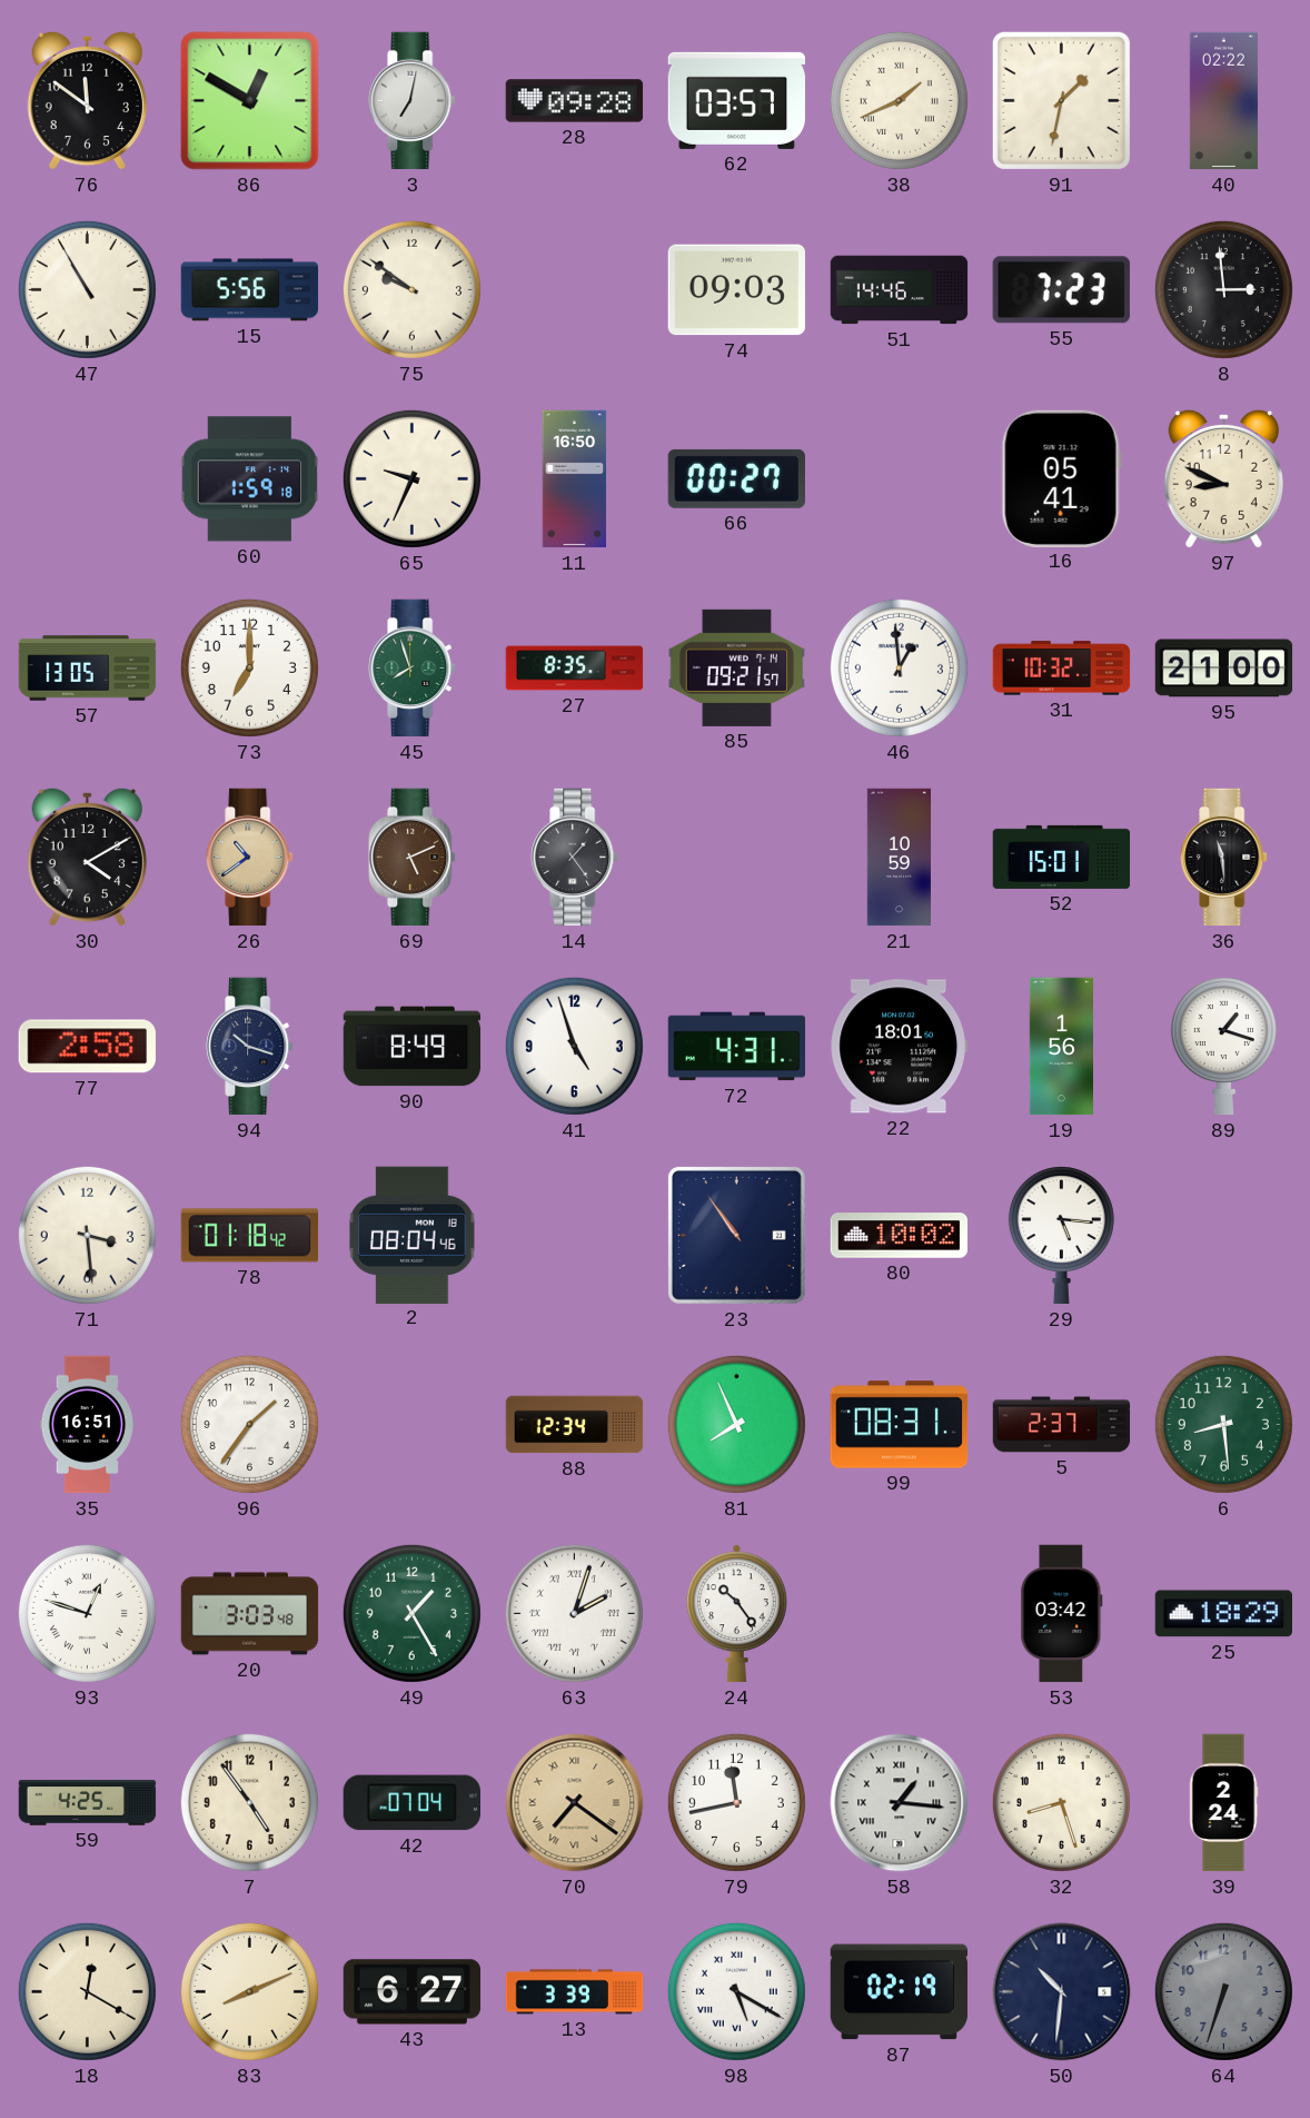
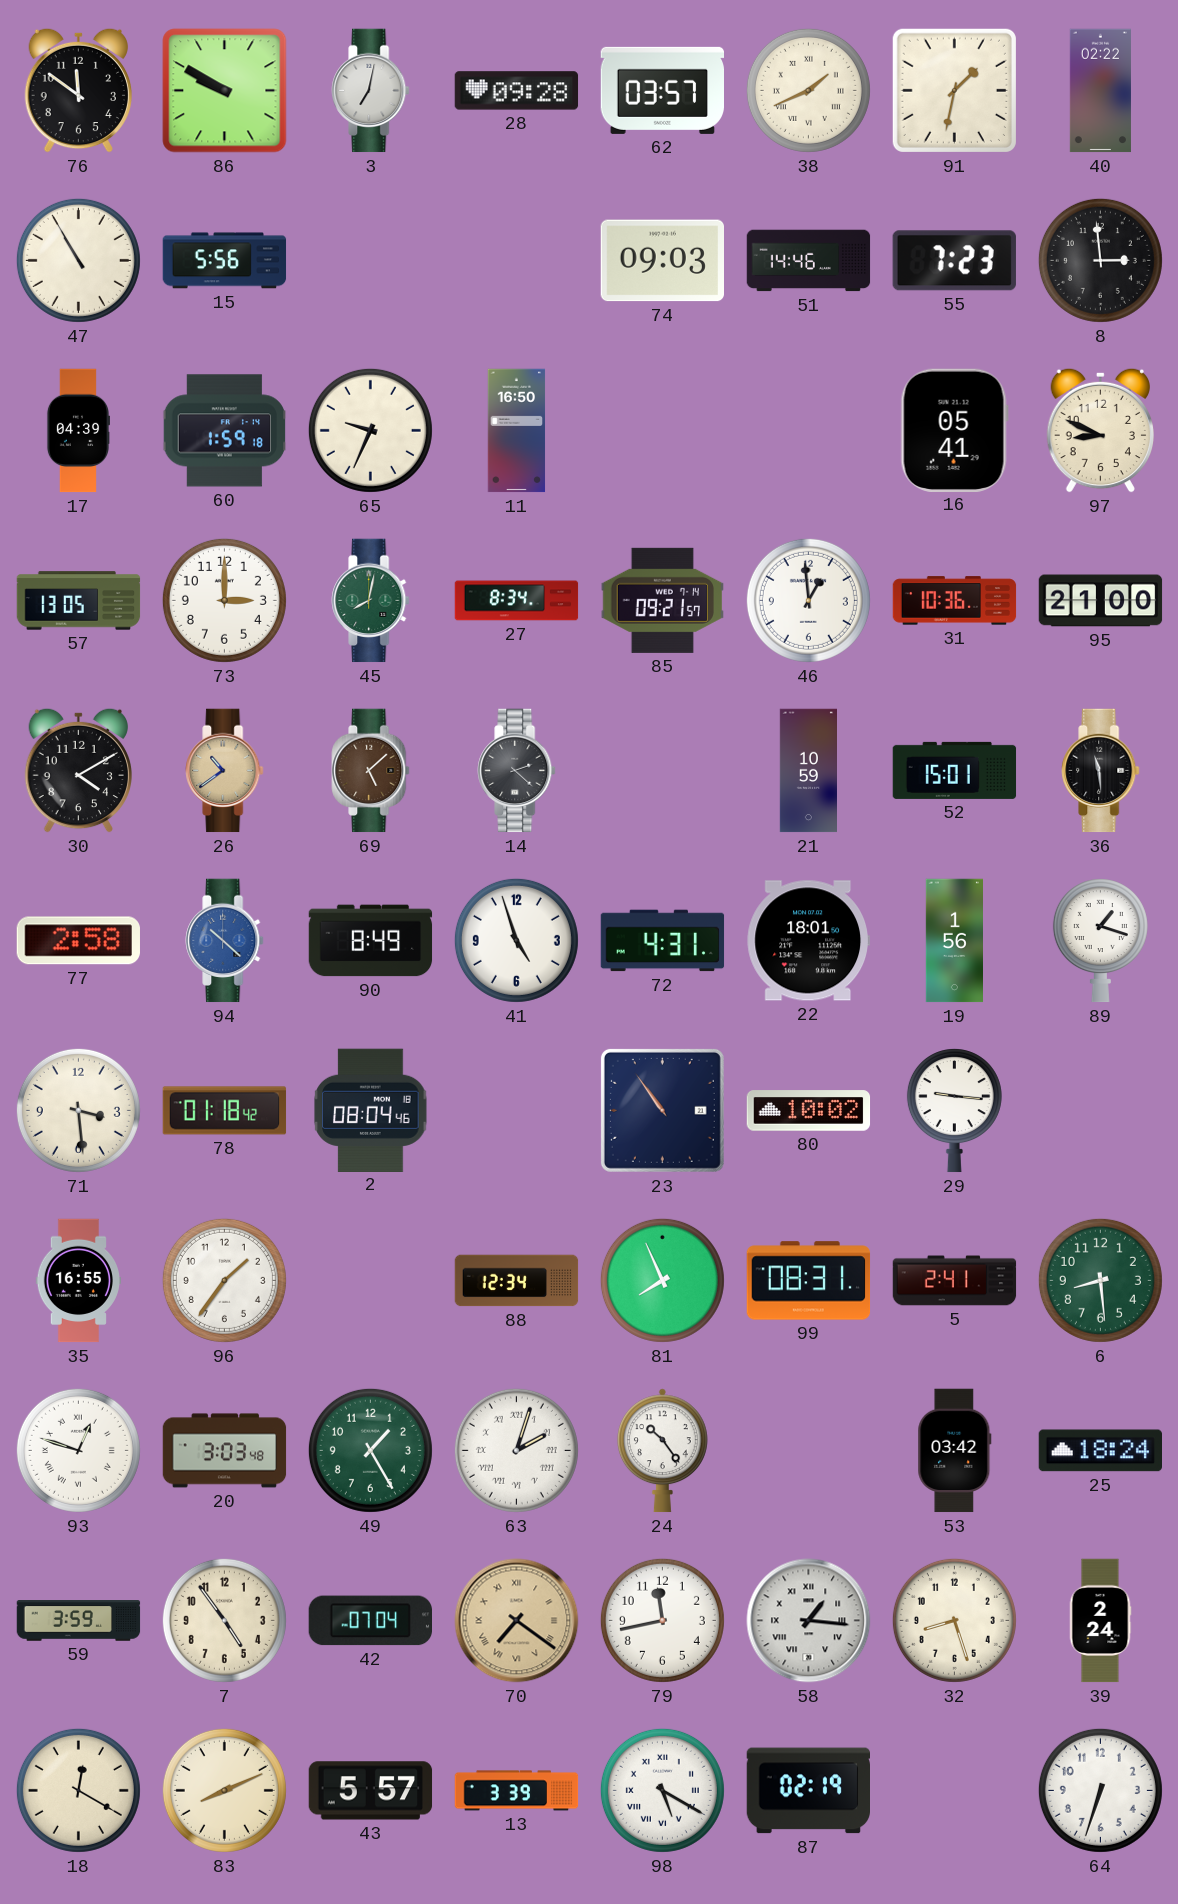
86: 12:50 -> 9:50 (225, 91)
75: 9:51 -> none (411, 289)
17: none -> 04:39 (77, 431)
66: 00:27 -> none (736, 478)
73: 7:00 -> 3:00 (224, 600)
45: 7:57 -> 8:02 (371, 601)
27: 8:35 -> 8:34 (517, 601)
31: 10:32 -> 10:36 (955, 601)
69: 5:11 -> 5:08 (371, 771)
14: 1:24 -> 2:22 (517, 771)
94: 10:18 -> 10:22 (225, 941)
94 dial: navy -> blue (225, 941)
29: 5:16 -> 9:16 (954, 1111)
35: 16:51 -> 16:55 (78, 1281)
5: 2:37 -> 2:41 (955, 1281)
25: 18:29 -> 18:24 (1100, 1451)
59: 4:25 -> 3:59 (79, 1621)
43: 6:27 -> 5:57 (371, 1791)
50: 10:31 -> none (1062, 1992)
64 dial: grey -> white (1100, 1790)
